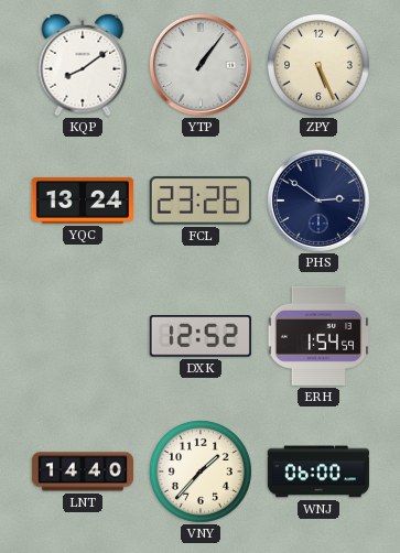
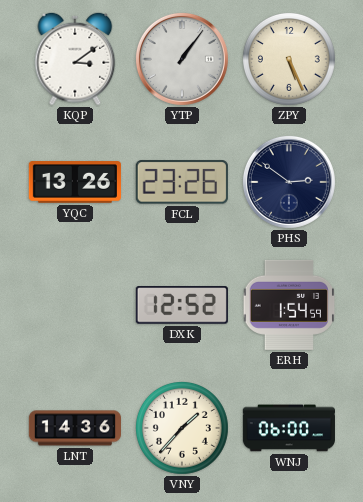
KQP: 8:09 -> 3:09 (75, 59)
YQC: 13:24 -> 13:26 (75, 182)
LNT: 14:40 -> 14:36 (74, 428)
